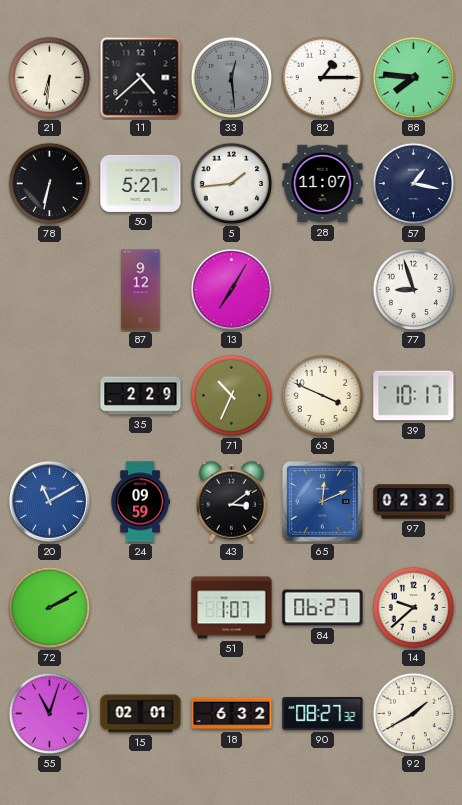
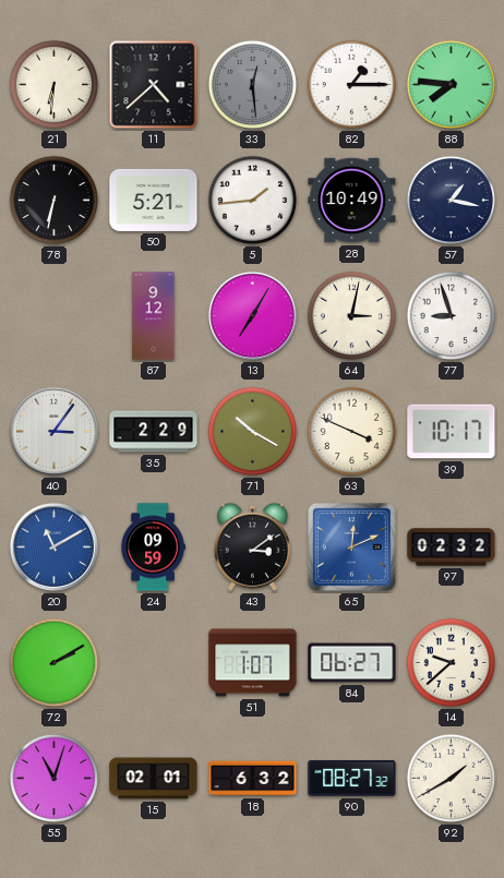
28: 11:07 -> 10:49 (352, 201)
64: none -> 3:02 (352, 316)
40: none -> 3:06 (53, 431)
71: 10:34 -> 10:20 (253, 432)
